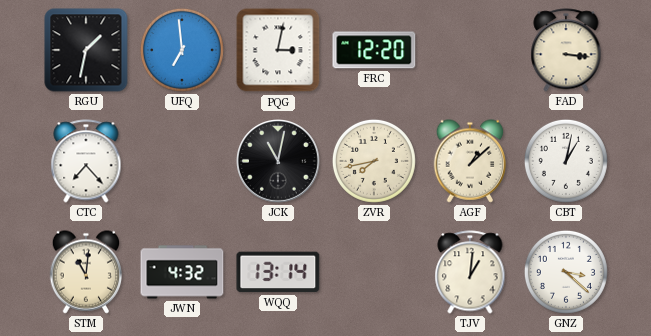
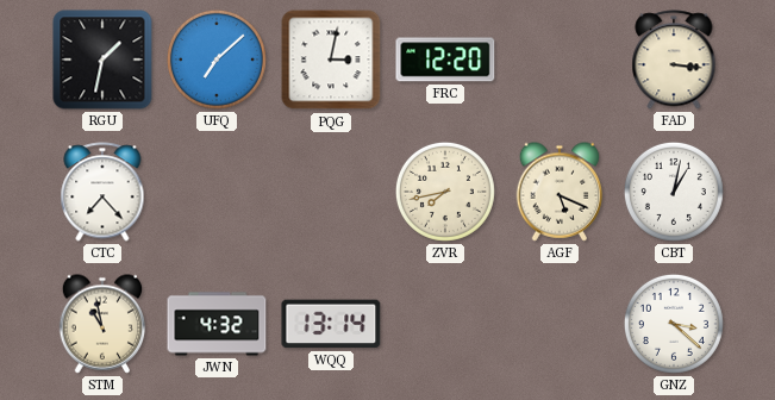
UFQ: 6:59 -> 7:08 (217, 60)
JCK: 11:02 -> none (279, 162)
AGF: 1:08 -> 5:19 (560, 192)
STM: 11:01 -> 10:58 (102, 324)
TJV: 1:01 -> none (470, 272)
